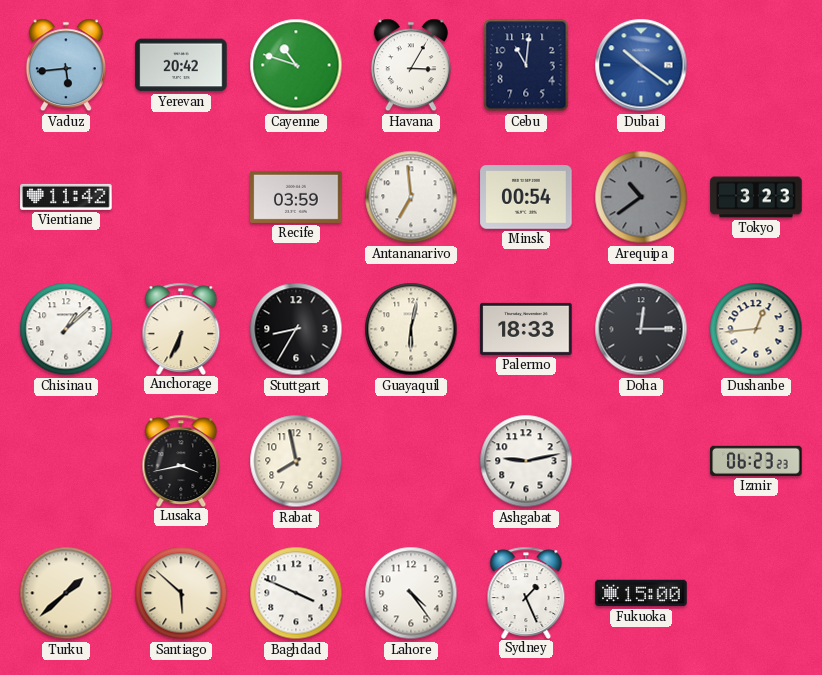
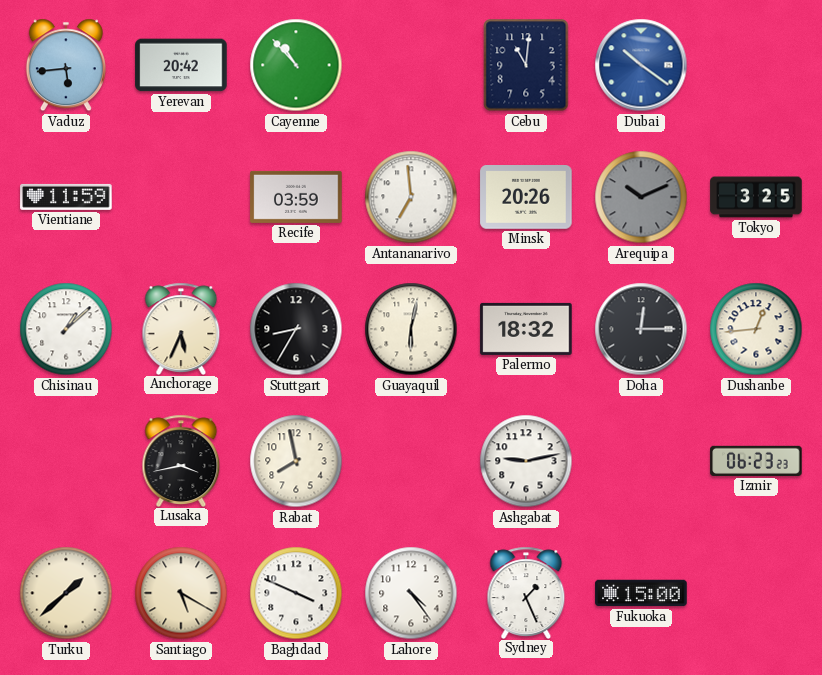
Cayenne: 10:48 -> 10:53 (296, 65)
Havana: 3:05 -> none (411, 65)
Vientiane: 11:42 -> 11:59 (66, 197)
Minsk: 00:54 -> 20:26 (526, 198)
Arequipa: 10:39 -> 10:11 (641, 197)
Tokyo: 3:23 -> 3:25 (756, 197)
Anchorage: 6:34 -> 5:34 (181, 328)
Palermo: 18:33 -> 18:32 (526, 329)
Santiago: 5:52 -> 5:20 (181, 593)
